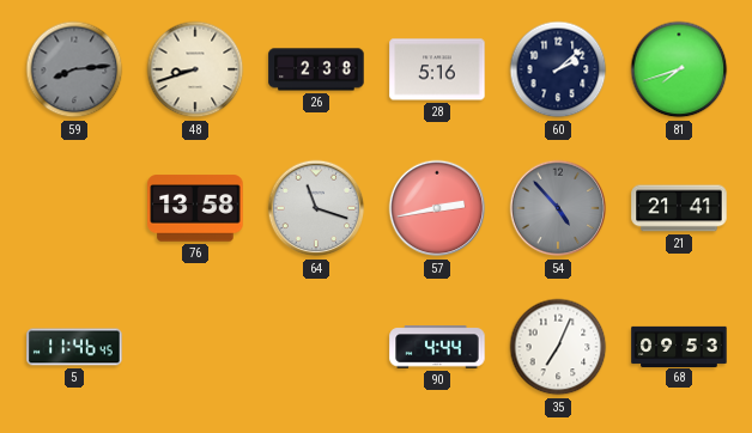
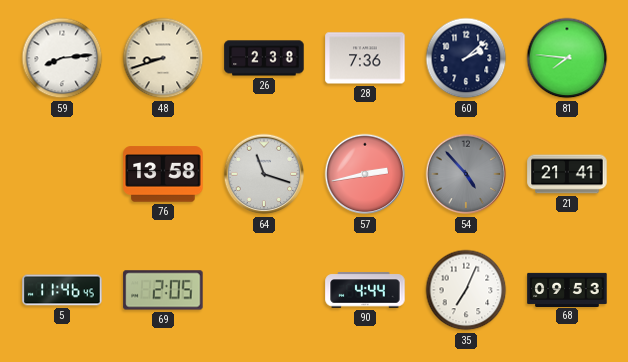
59 dial: grey -> white (62, 58)
28: 5:16 -> 7:36 (365, 58)
81: 7:42 -> 7:46 (567, 58)
69: none -> 2:05 (163, 290)
